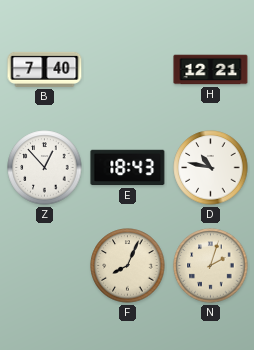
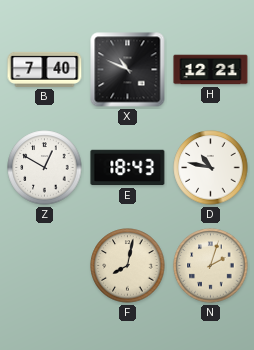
X: none -> 10:49 (128, 70)
Z: 12:53 -> 12:50 (45, 168)
F: 8:04 -> 8:02 (128, 266)
